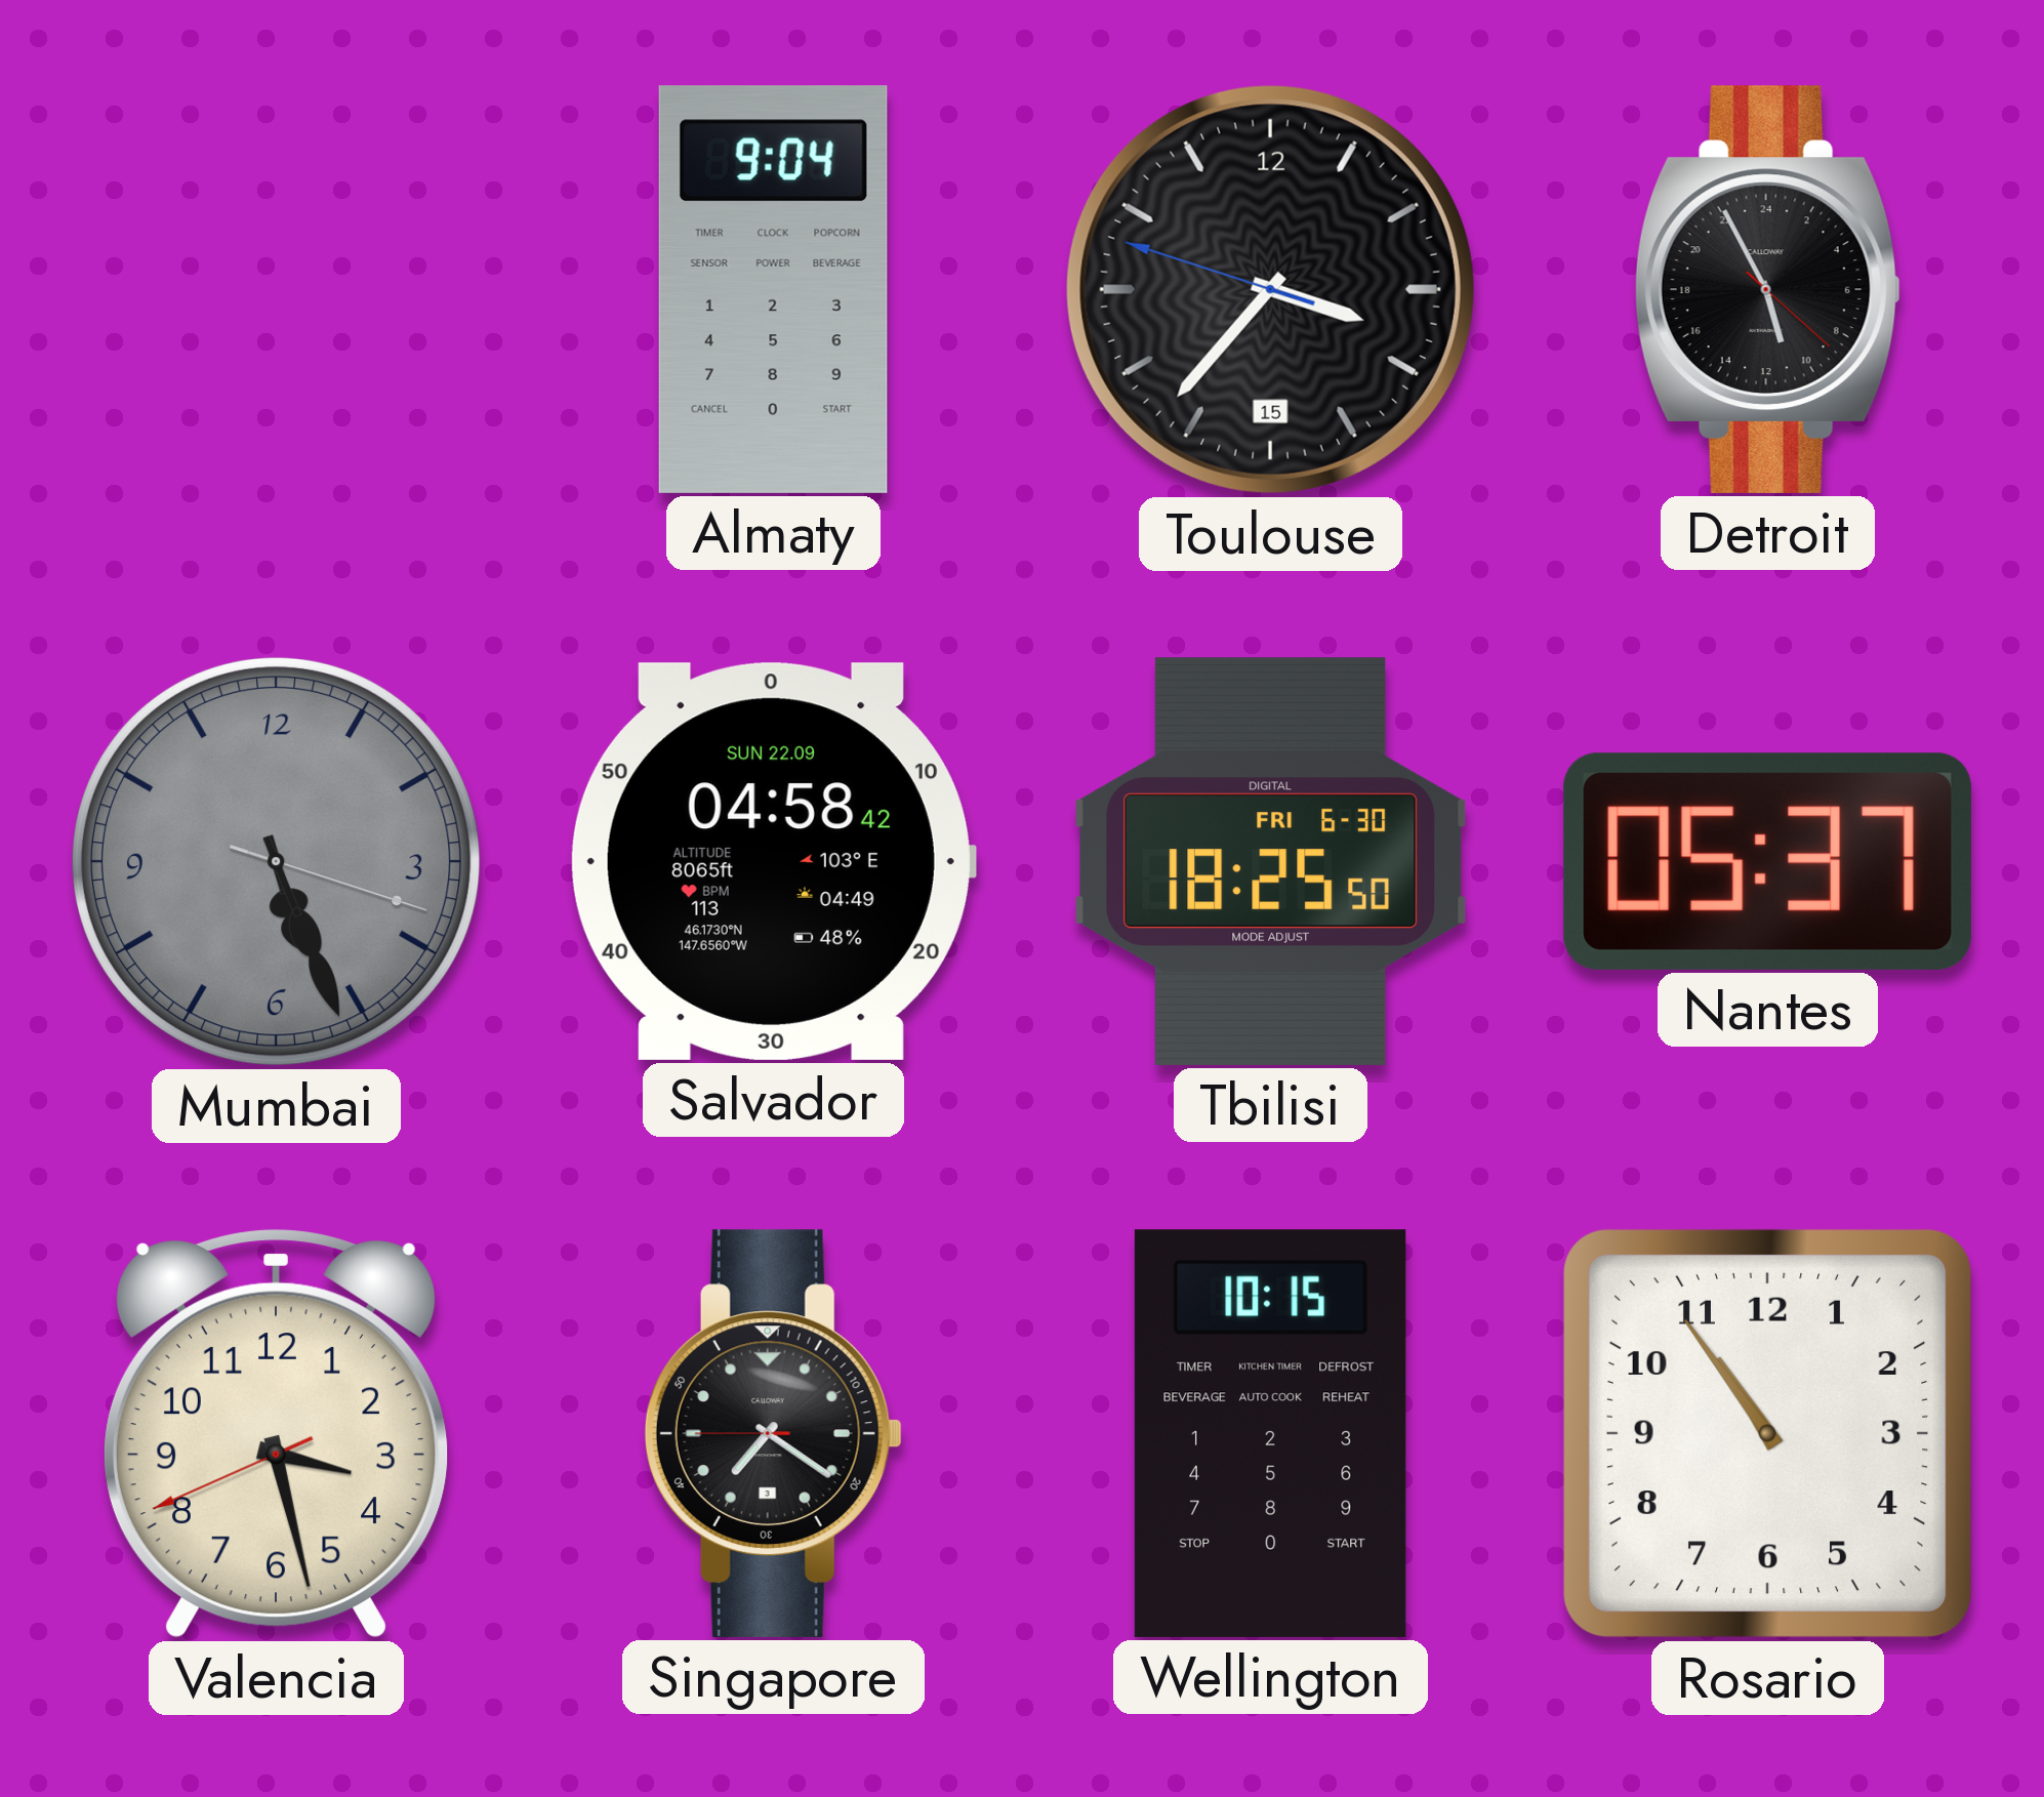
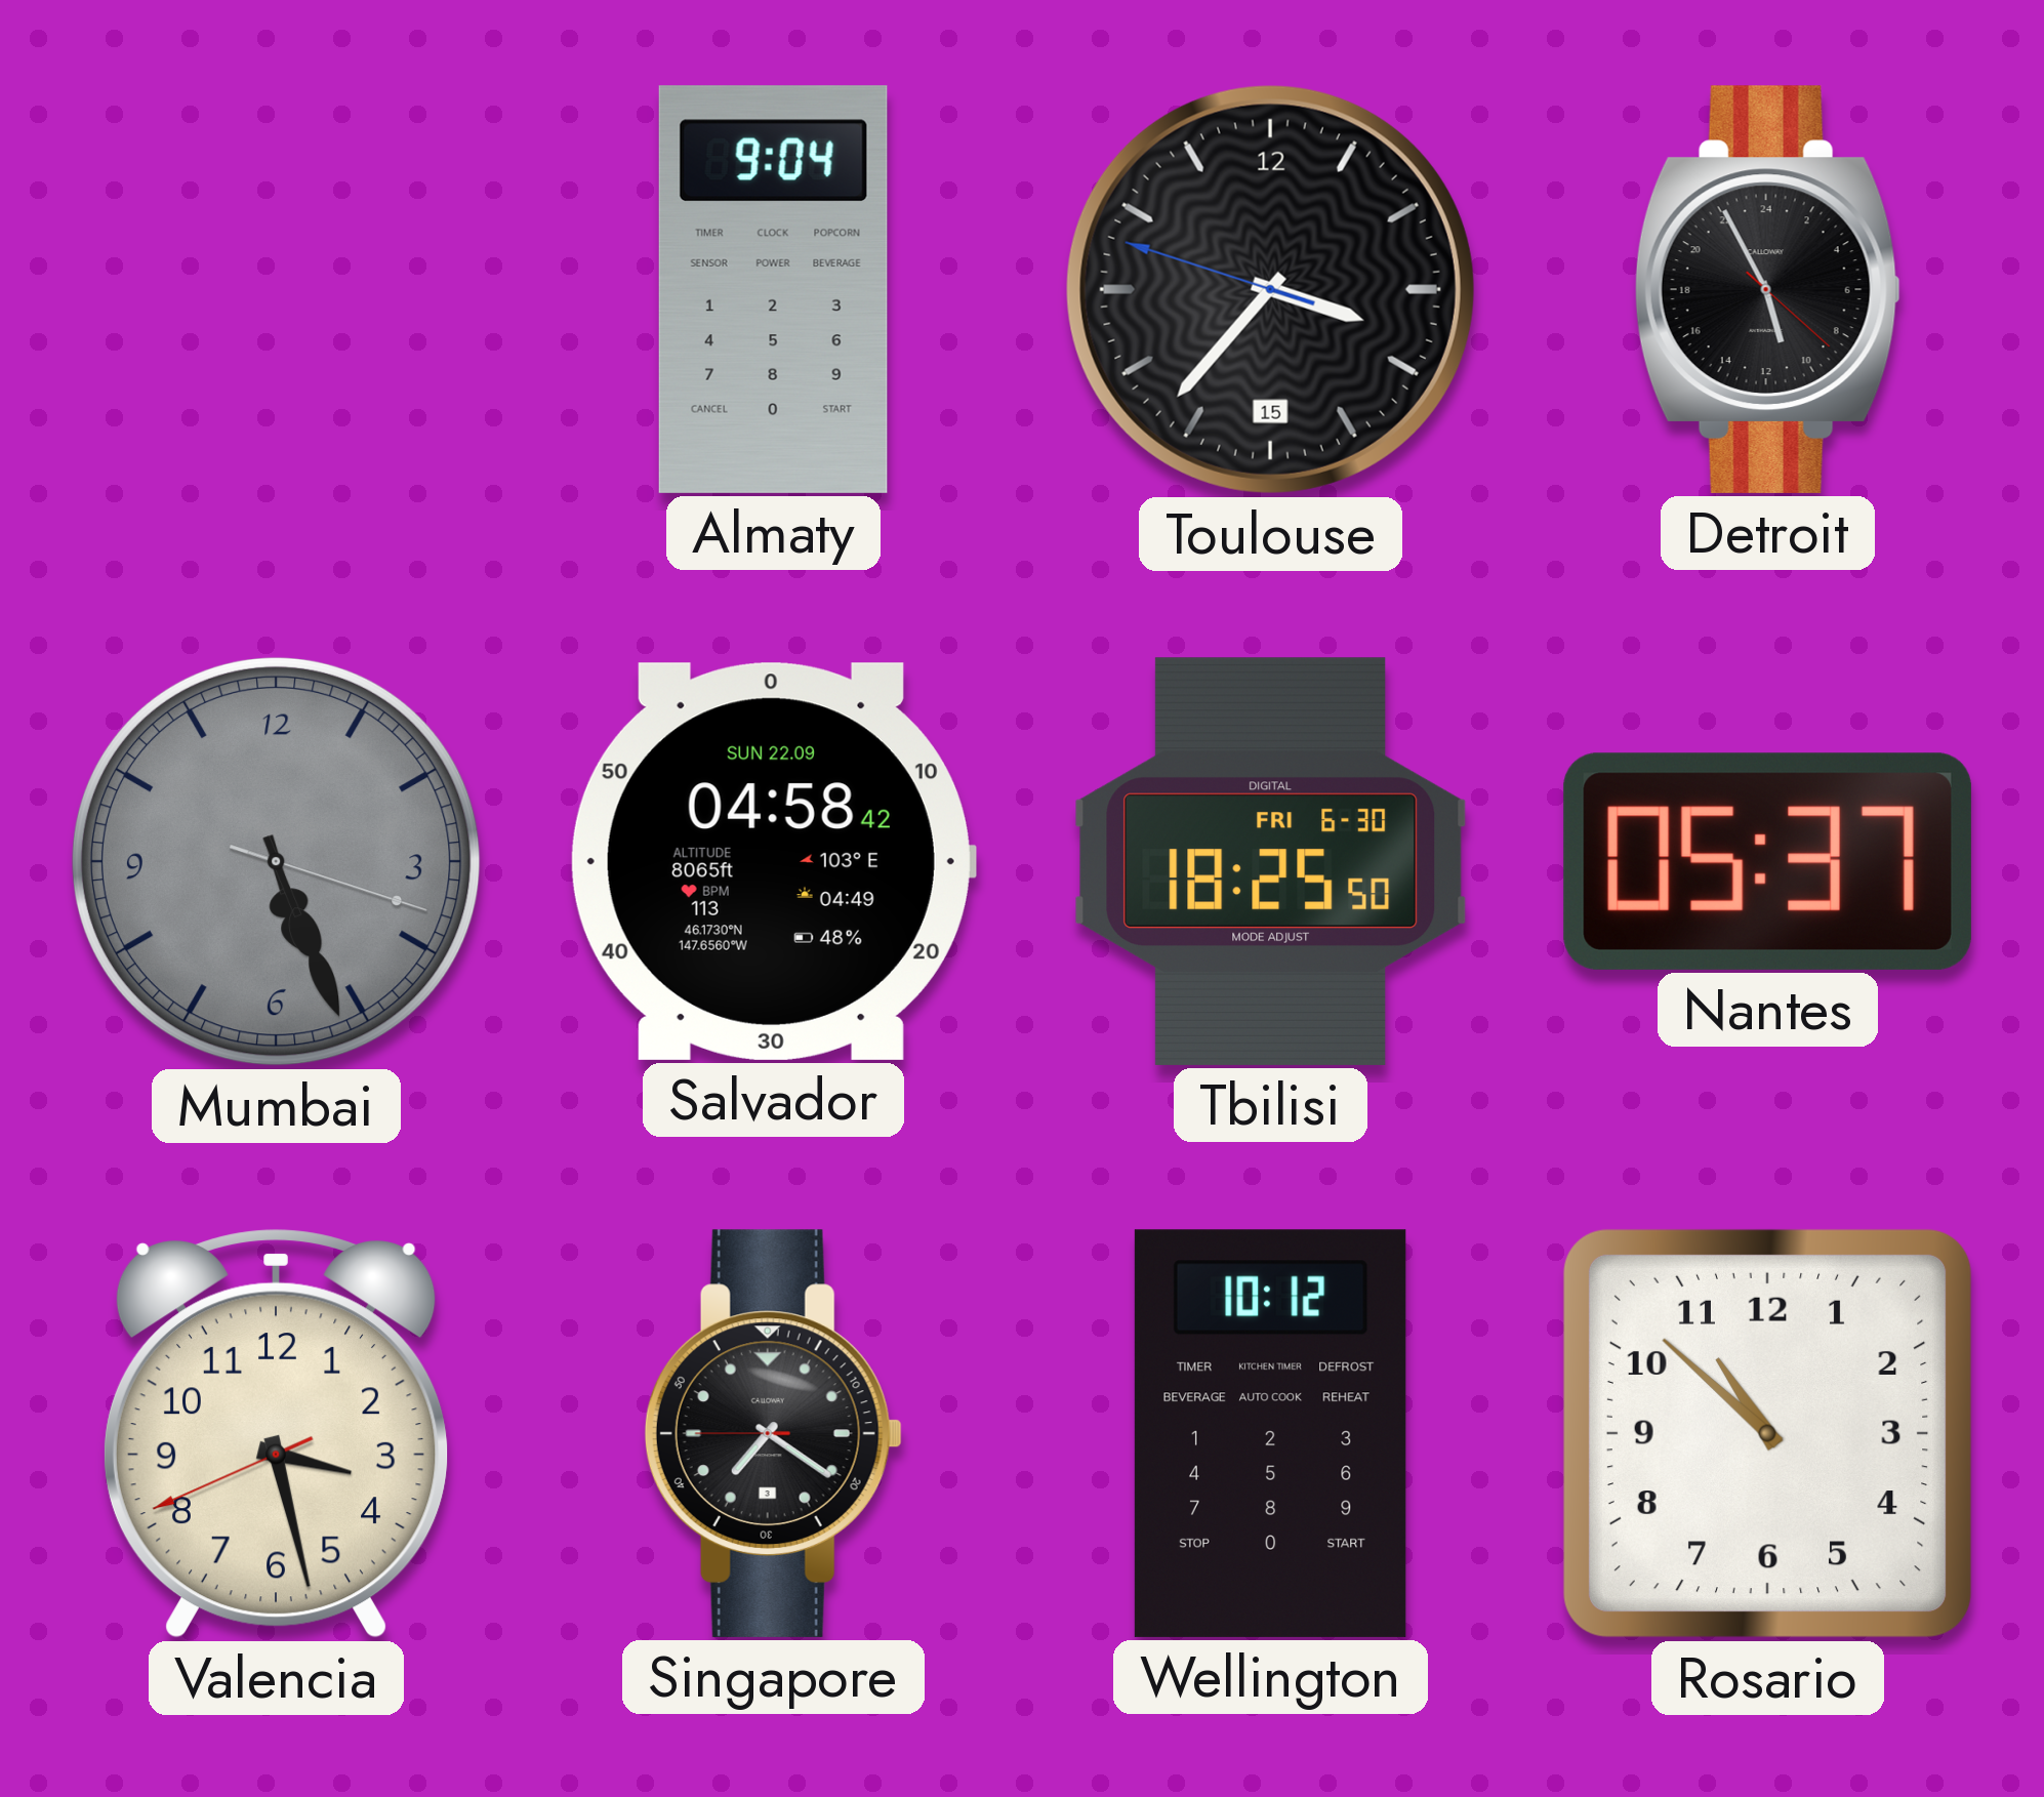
Wellington: 10:15 -> 10:12 (1270, 1433)
Rosario: 10:54 -> 10:52 (1767, 1433)
